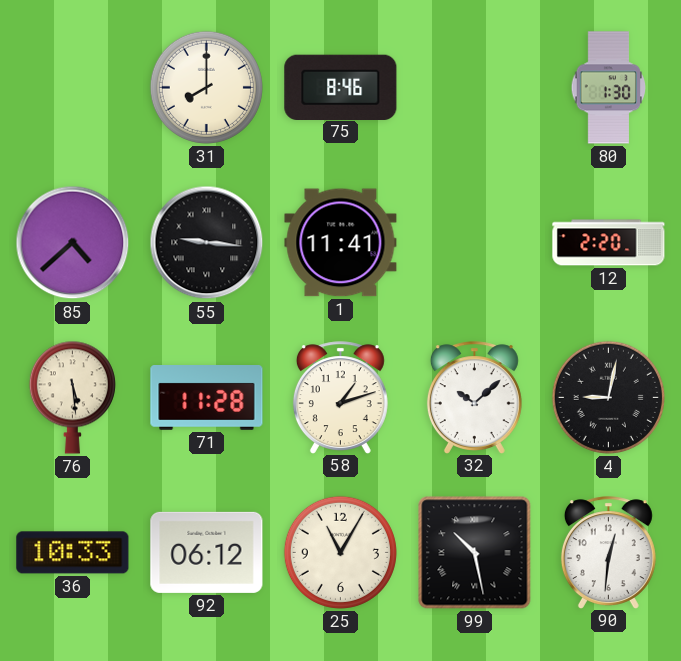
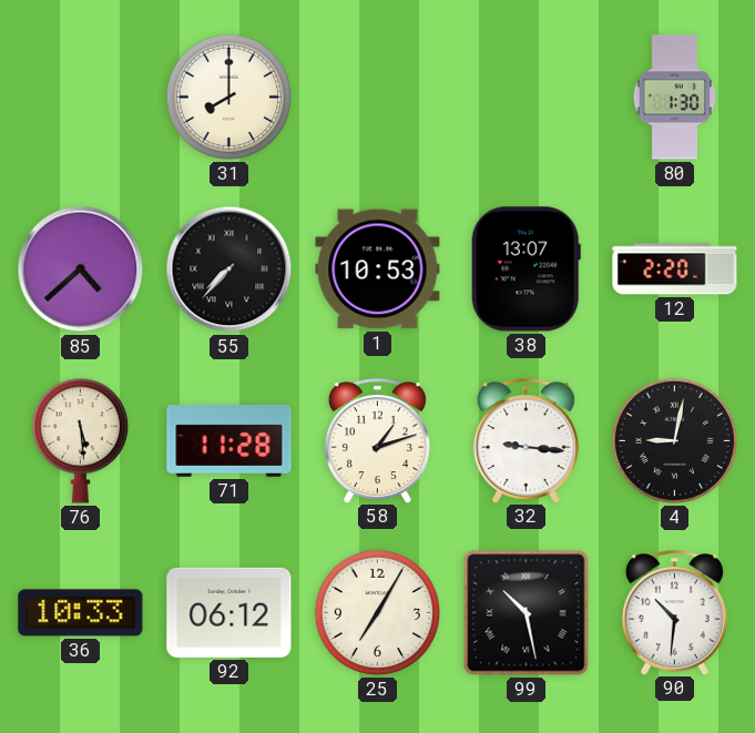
75: 8:46 -> none (341, 87)
55: 9:16 -> 7:37 (229, 269)
1: 11:41 -> 10:53 (378, 269)
38: none -> 13:07 (526, 269)
32: 10:08 -> 9:16 (526, 440)
25: 11:05 -> 7:05 (377, 612)
90: 12:31 -> 10:31 (674, 612)
